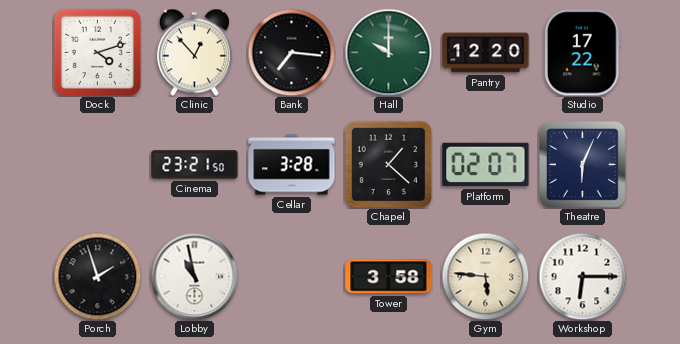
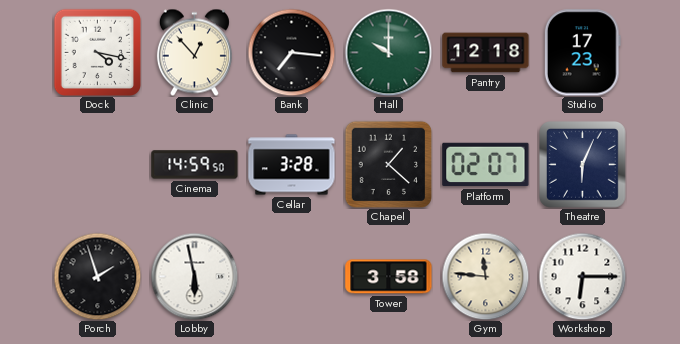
Dock: 4:12 -> 4:17 (97, 52)
Pantry: 12:20 -> 12:18 (486, 53)
Studio: 17:22 -> 17:23 (582, 53)
Cinema: 23:21 -> 14:59 (195, 165)
Lobby: 10:58 -> 5:58 (194, 276)
Gym: 5:46 -> 11:46 (485, 276)
